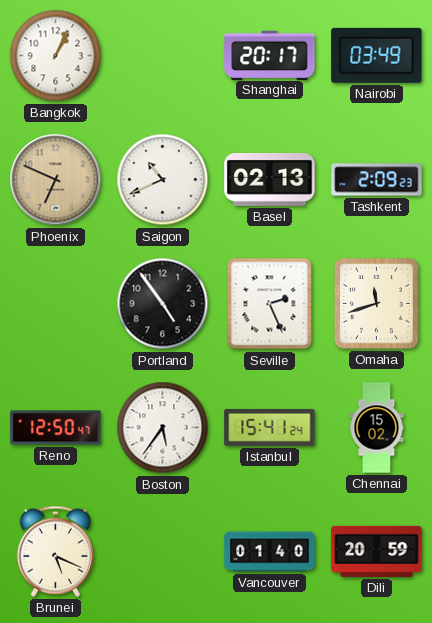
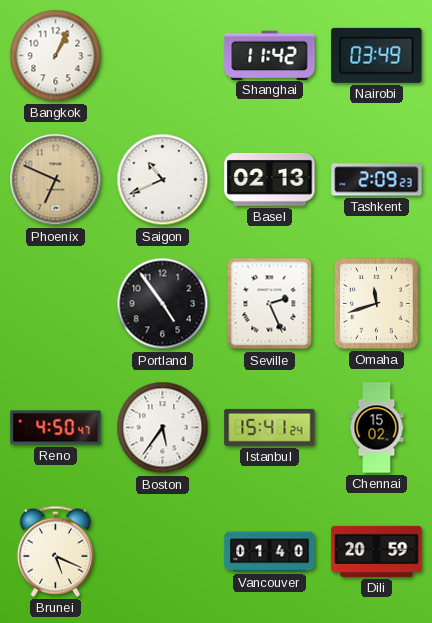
Shanghai: 20:17 -> 11:42 (270, 55)
Reno: 12:50 -> 4:50 (56, 428)
